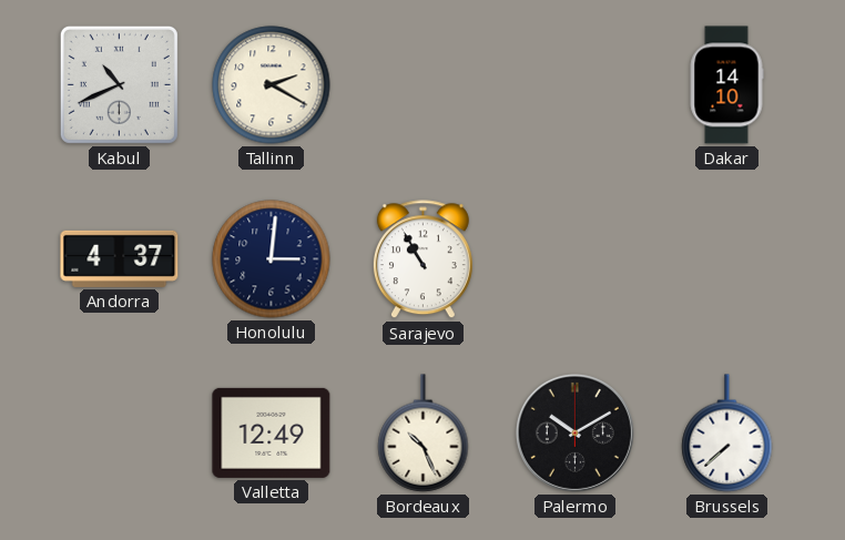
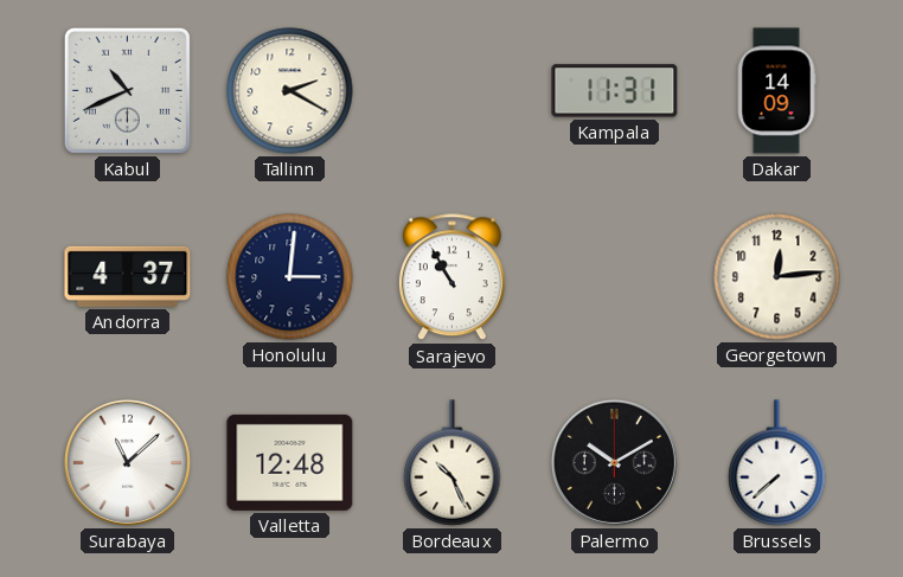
Kampala: none -> 11:31 (615, 91)
Dakar: 14:10 -> 14:09 (776, 91)
Georgetown: none -> 12:14 (777, 277)
Surabaya: none -> 11:08 (127, 462)
Valletta: 12:49 -> 12:48 (290, 462)
